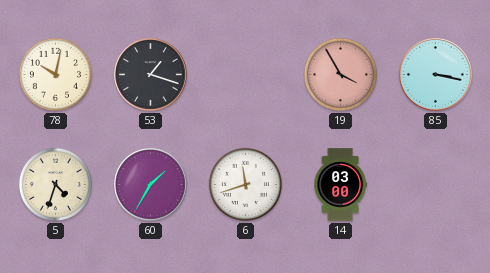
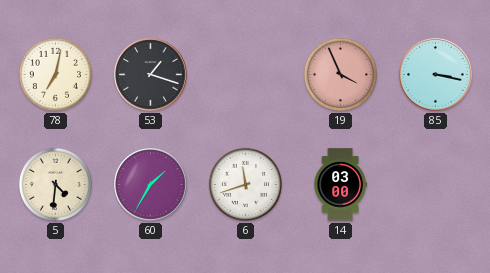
78: 10:02 -> 7:02 (55, 74)
19: 3:55 -> 3:56 (340, 74)
5: 4:33 -> 4:31 (55, 184)
